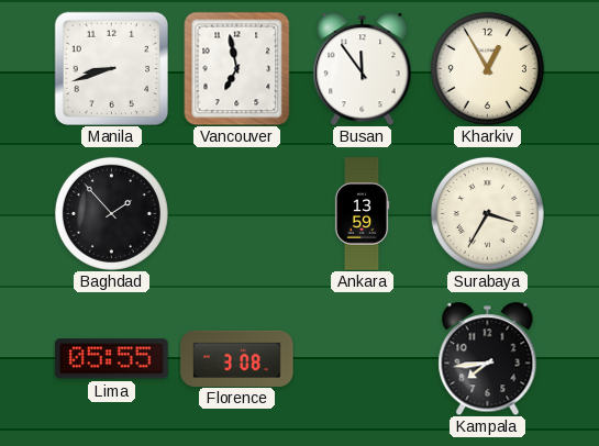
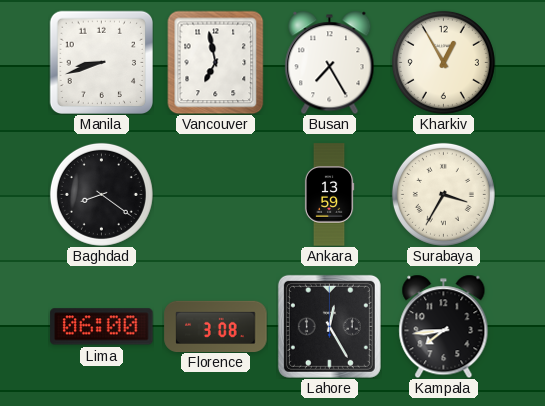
Busan: 11:54 -> 7:25 (330, 62)
Baghdad: 1:53 -> 8:21 (101, 194)
Lima: 05:55 -> 06:00 (102, 327)
Lahore: none -> 12:25 (329, 326)
